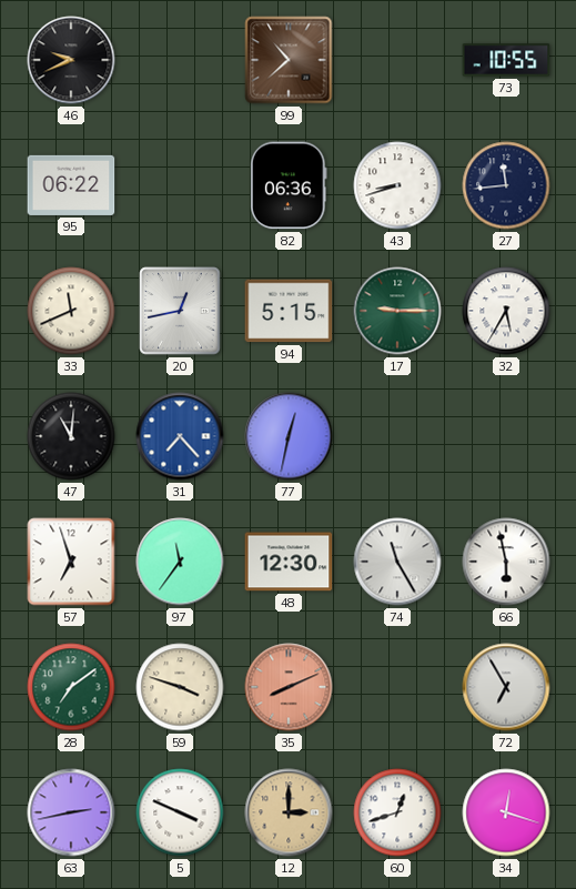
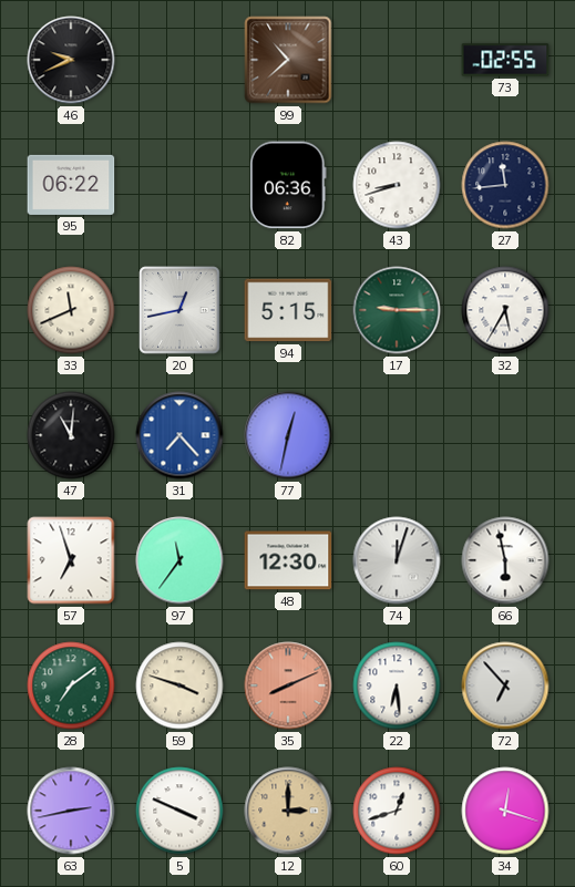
73: 10:55 -> 02:55 (505, 60)
74: 11:25 -> 12:03 (397, 560)
22: none -> 6:29 (397, 685)
72: 6:55 -> 6:53 (505, 685)
